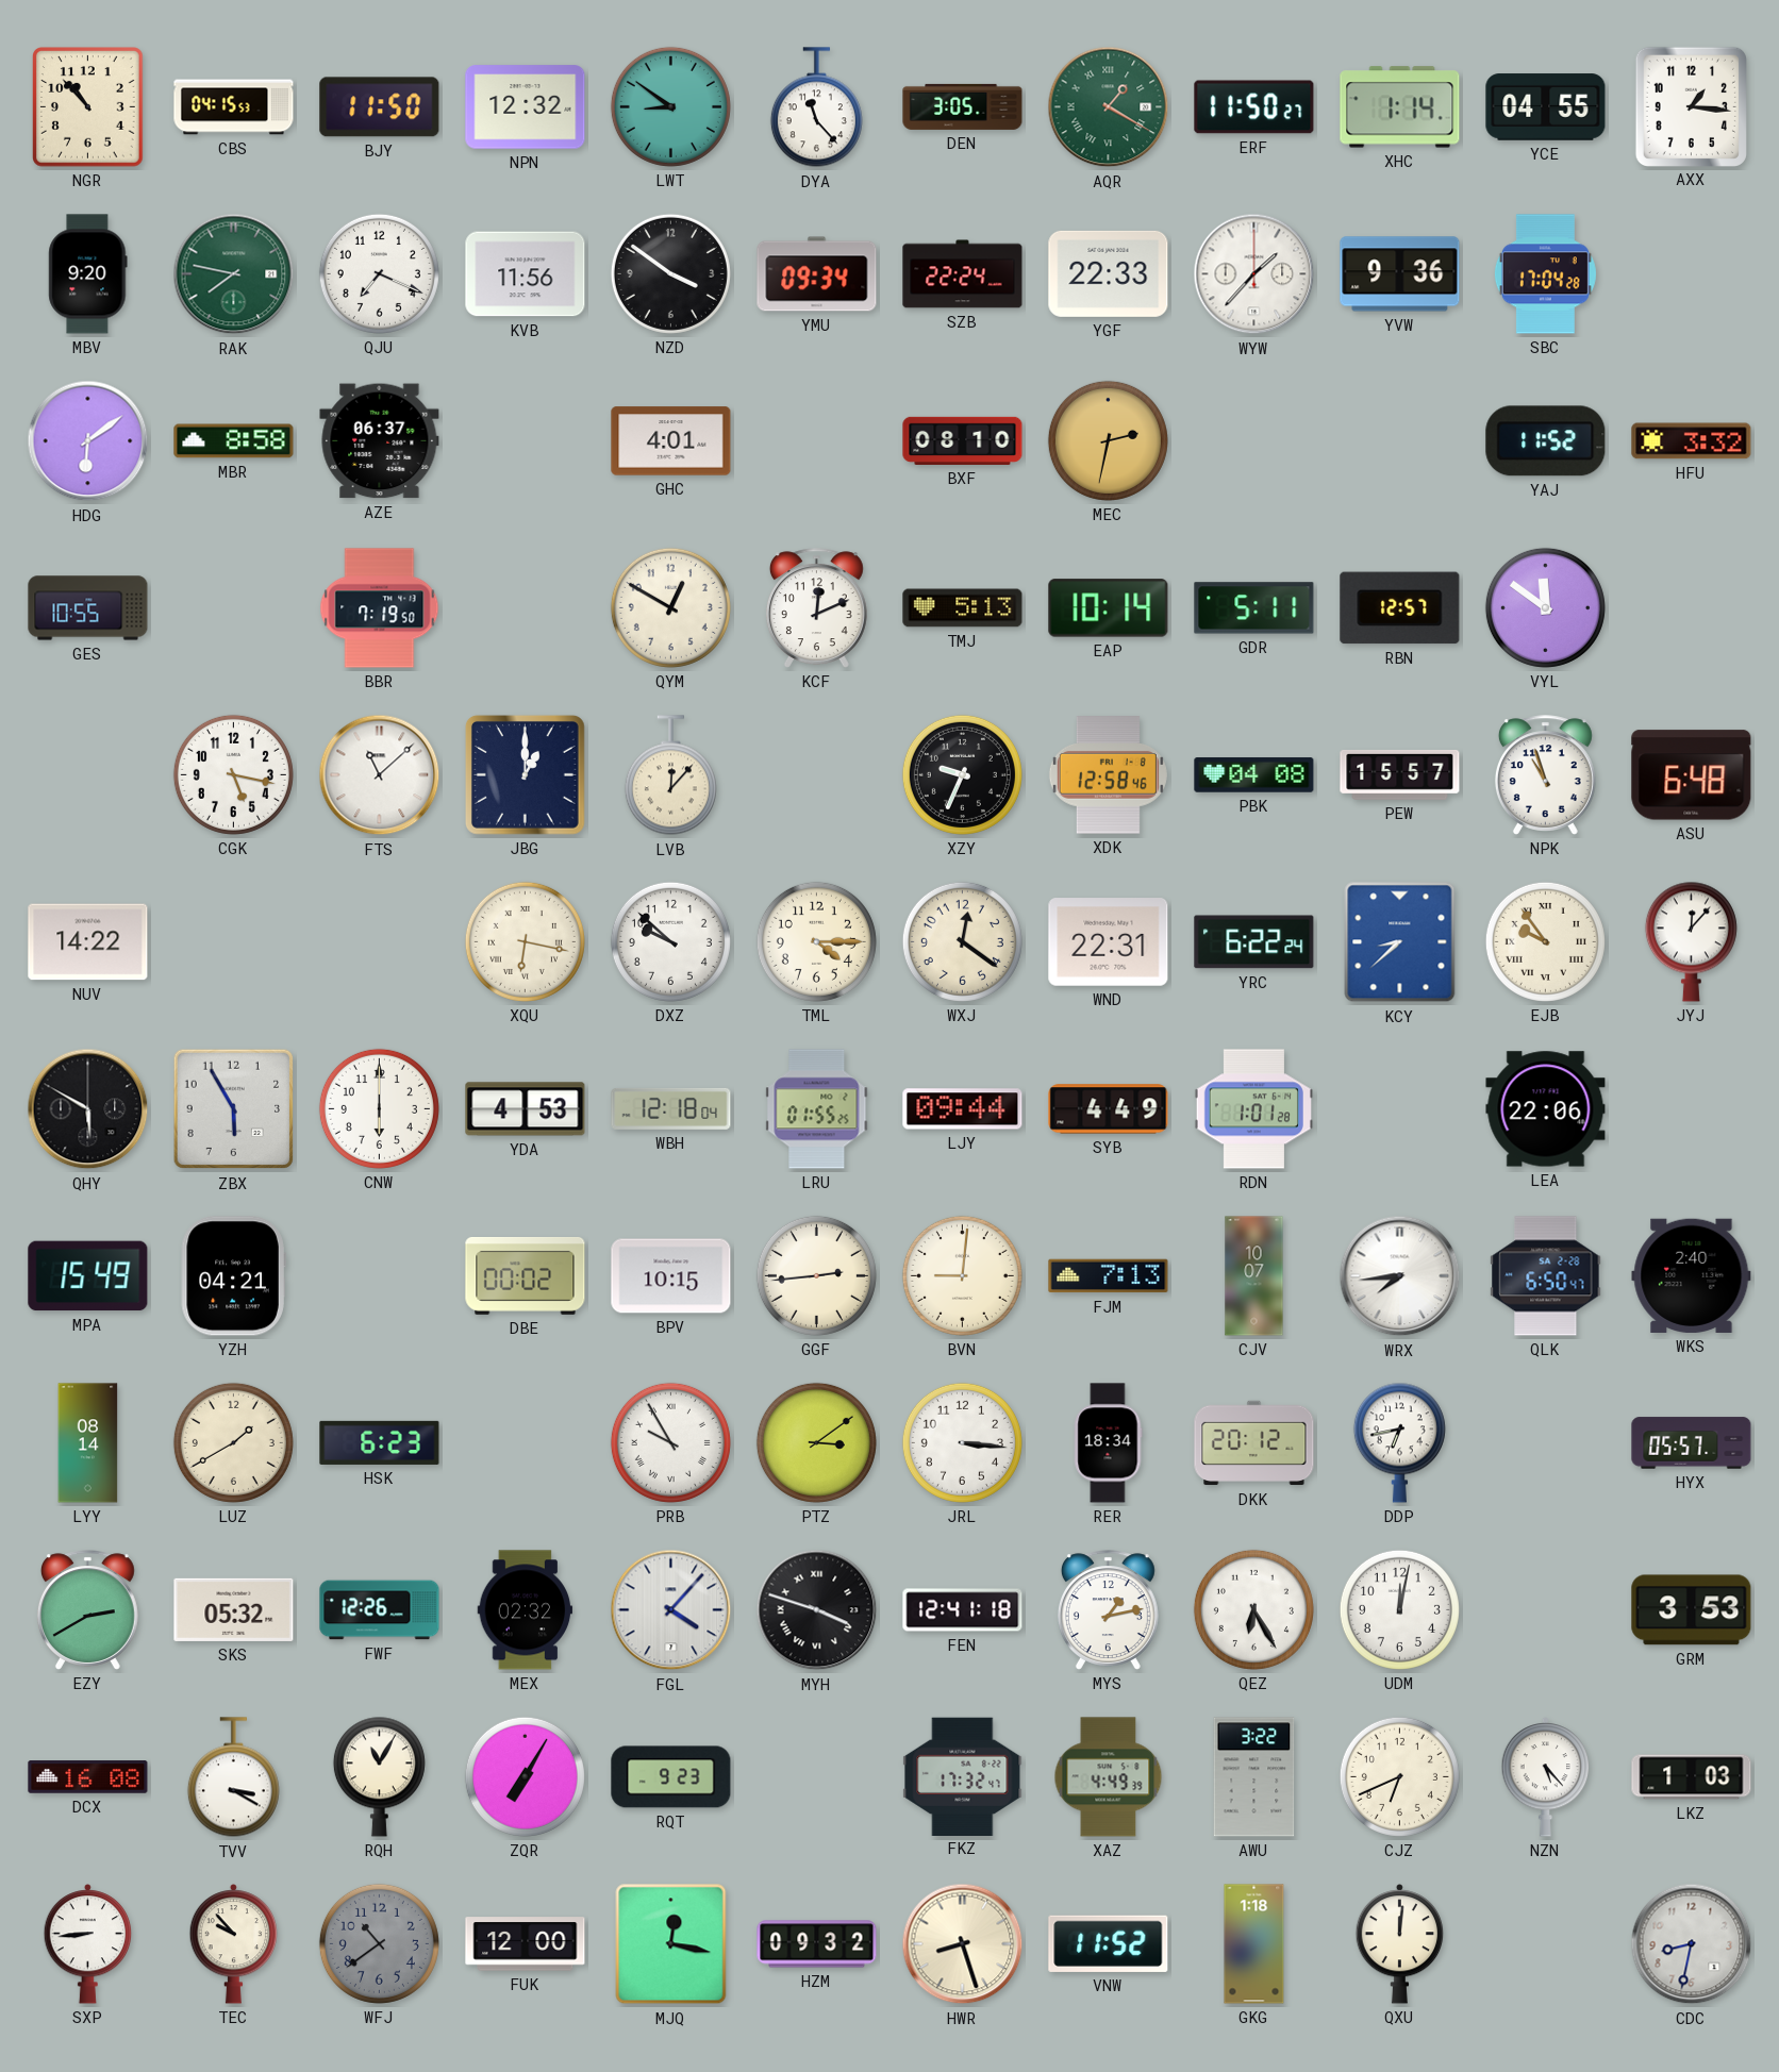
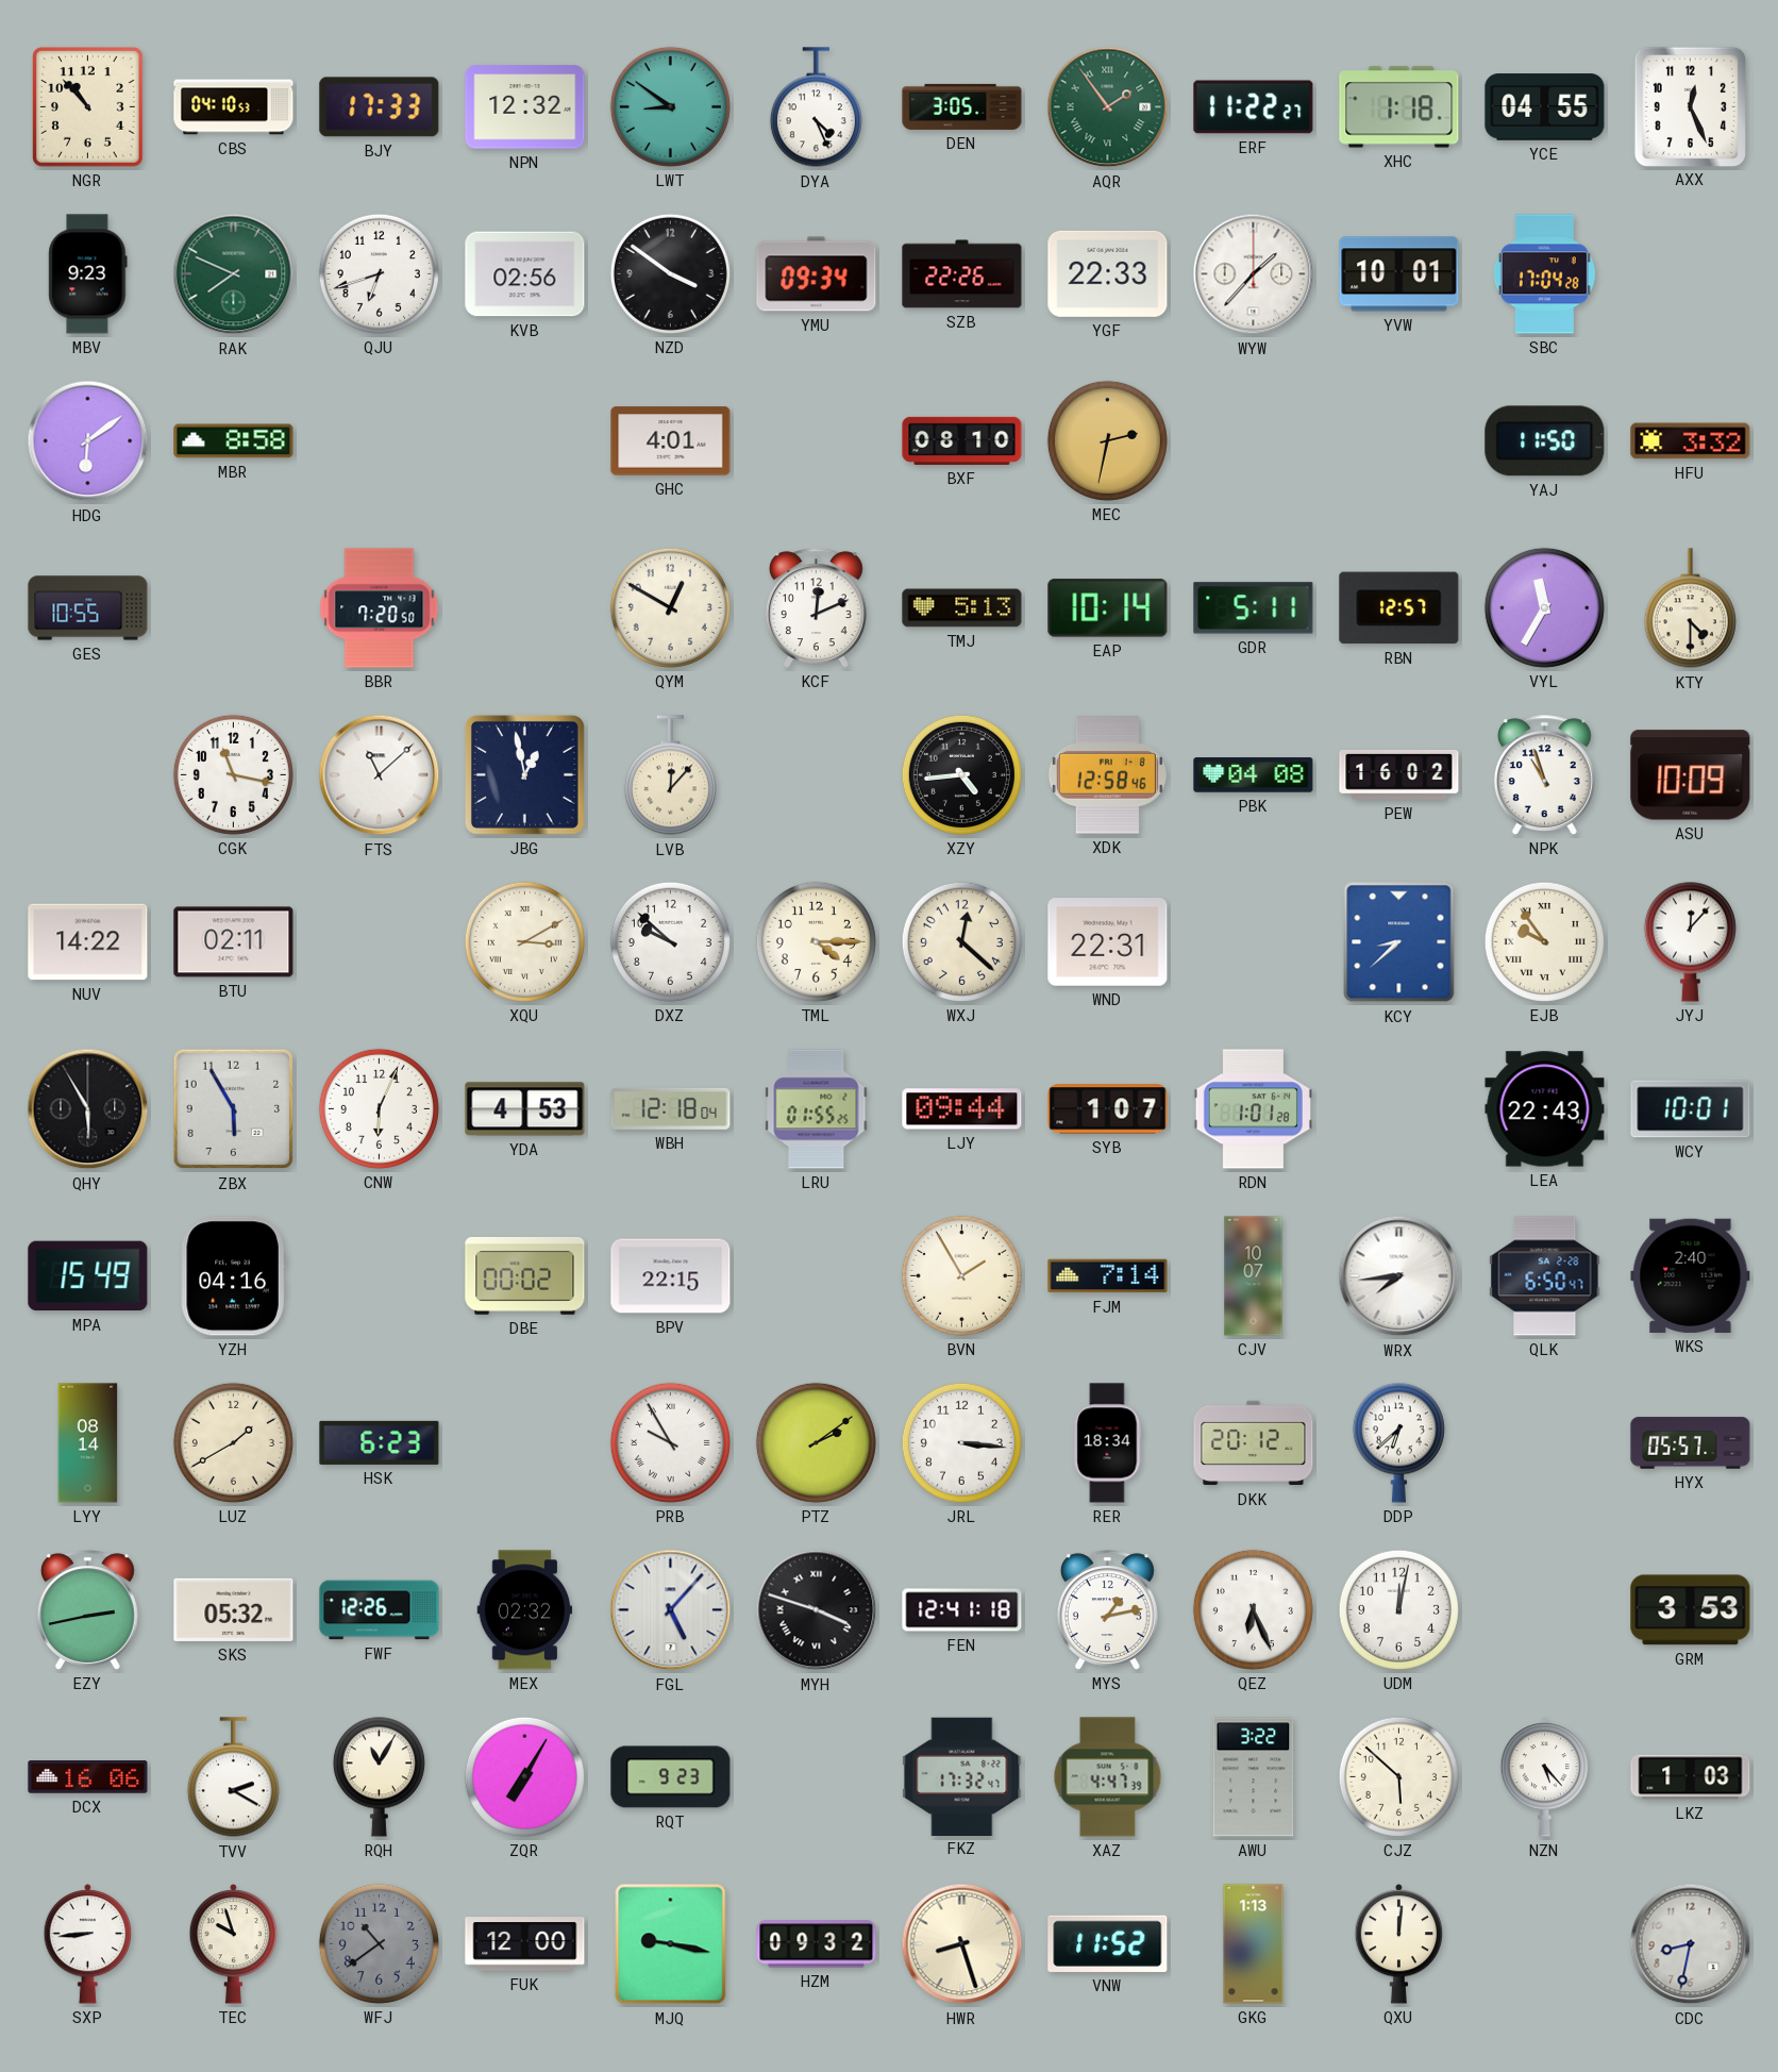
CBS: 04:15 -> 04:10 (234, 107)
BJY: 11:50 -> 17:33 (380, 107)
DYA: 11:23 -> 4:26 (816, 107)
AQR: 1:20 -> 1:54 (1108, 107)
ERF: 11:50 -> 11:22 (1254, 107)
XHC: 1:14 -> 1:18 (1399, 107)
AXX: 1:16 -> 12:26 (1690, 106)
MBV: 9:20 -> 9:23 (88, 274)
RAK: 7:47 -> 7:49 (234, 274)
QJU: 7:19 -> 6:42 (379, 273)
KVB: 11:56 -> 02:56 (525, 274)
SZB: 22:24 -> 22:26 (962, 274)
YVW: 9:36 -> 10:01 (1399, 274)
AZE: 06:37 -> none (380, 441)
YAJ: 11:52 -> 11:50 (1545, 441)
BBR: 7:19 -> 7:20 (380, 608)
VYL: 11:51 -> 11:35 (1544, 607)
KTY: none -> 4:30 (1690, 608)
CGK: 5:17 -> 11:17 (233, 774)
JBG: 1:00 -> 12:58 (524, 774)
XZY: 9:34 -> 4:44 (961, 774)
PEW: 15:57 -> 16:02 (1399, 774)
ASU: 6:48 -> 10:09 (1691, 775)
BTU: none -> 02:11 (234, 942)
XQU: 6:17 -> 3:10 (524, 941)
WXJ: 12:21 -> 12:22 (961, 941)
YRC: 6:22 -> none (1254, 942)
QHY: 5:50 -> 5:55 (88, 1109)
CNW: 6:00 -> 6:04 (379, 1108)
SYB: 4:49 -> 1:07 (1108, 1109)
LEA: 22:06 -> 22:43 (1545, 1109)
WCY: none -> 10:01 (1691, 1109)
YZH: 04:21 -> 04:16 (233, 1276)
BPV: 10:15 -> 22:15 (671, 1276)
GGF: 2:44 -> none (816, 1275)
BVN: 9:01 -> 1:55 (961, 1275)
FJM: 7:13 -> 7:14 (1108, 1276)
PTZ: 3:09 -> 2:09 (816, 1442)
DDP: 6:43 -> 6:38 (1398, 1442)
EZY: 2:40 -> 2:43 (87, 1610)
FGL: 4:07 -> 5:07 (671, 1610)
QEZ: 6:25 -> 6:26 (1253, 1609)
DCX: 16:08 -> 16:06 (88, 1777)
TVV: 3:20 -> 2:20 (233, 1777)
XAZ: 4:49 -> 4:47 (1108, 1777)
CJZ: 6:41 -> 5:52 (1398, 1776)
TEC: 9:53 -> 9:57 (234, 1944)
MJQ: 12:17 -> 9:17 (671, 1944)
GKG: 1:18 -> 1:13 (1254, 1944)
